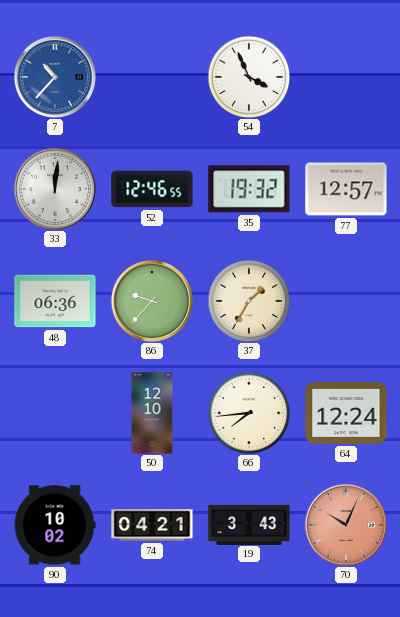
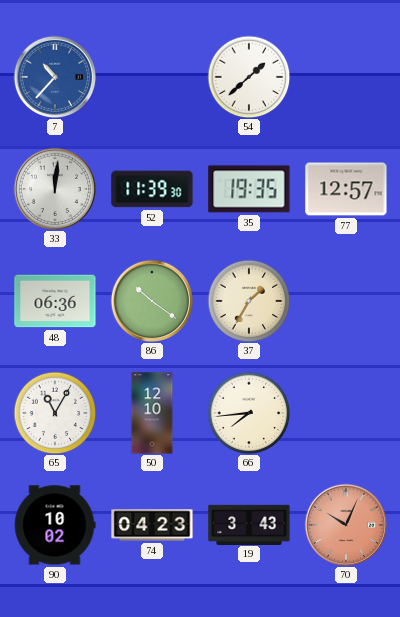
54: 3:56 -> 1:38 (249, 77)
52: 12:46 -> 11:39 (152, 189)
35: 19:32 -> 19:35 (249, 189)
86: 9:37 -> 10:21 (152, 301)
65: none -> 11:05 (55, 413)
64: 12:24 -> none (346, 413)
74: 04:21 -> 04:23 (152, 525)
